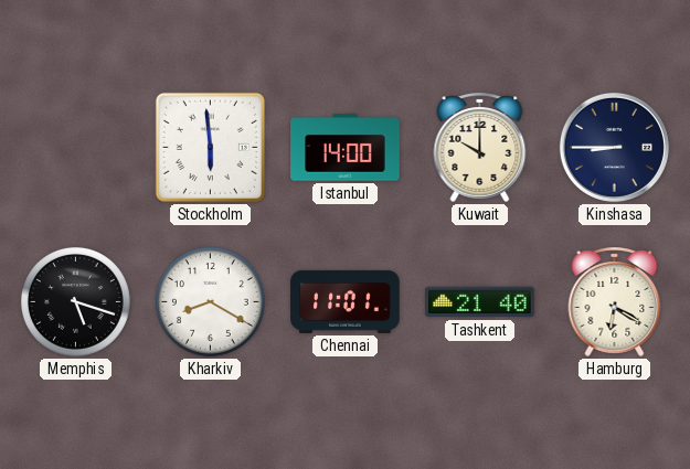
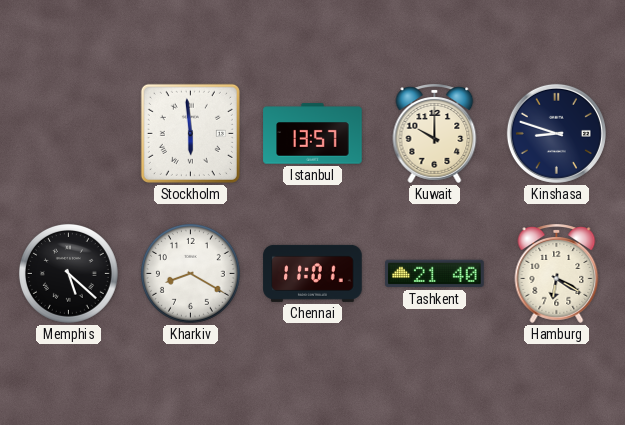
Istanbul: 14:00 -> 13:57 (313, 134)
Kinshasa: 8:45 -> 8:48 (556, 133)
Memphis: 5:18 -> 5:22 (68, 273)
